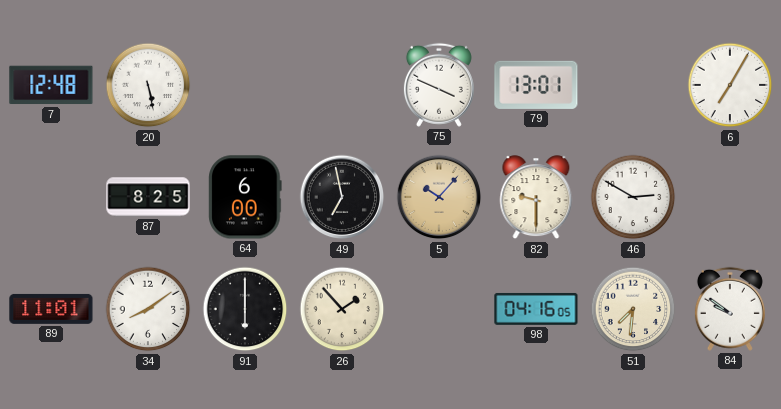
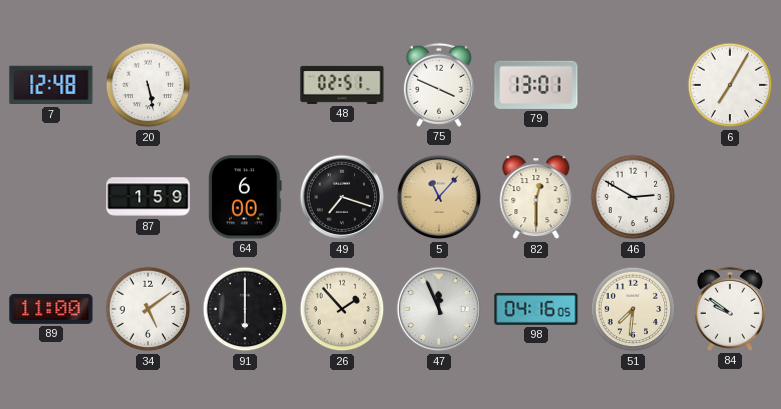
48: none -> 02:51 (342, 85)
87: 8:25 -> 1:59 (148, 197)
49: 6:58 -> 7:18 (342, 197)
5: 10:07 -> 11:07 (439, 197)
82: 9:30 -> 12:30 (536, 198)
89: 11:01 -> 11:00 (51, 309)
34: 8:09 -> 5:09 (148, 309)
47: none -> 11:56 (439, 309)
